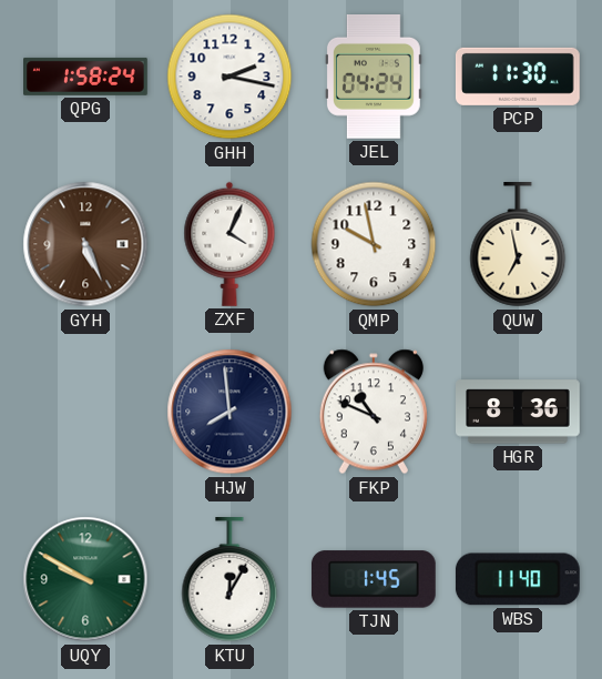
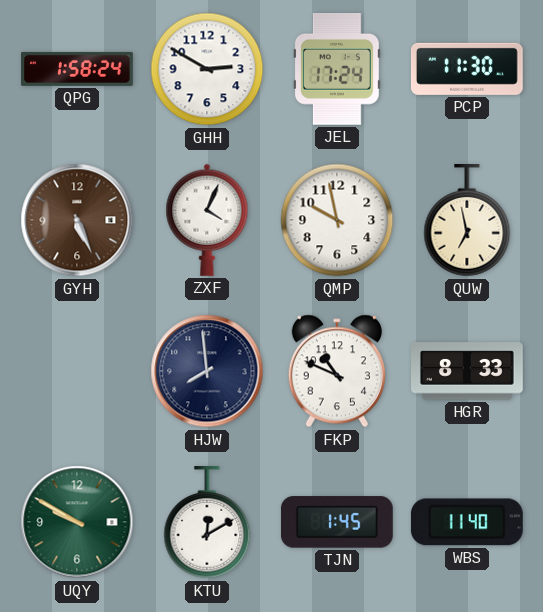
GHH: 2:17 -> 2:50 (207, 69)
JEL: 04:24 -> 17:24 (337, 70)
HGR: 8:36 -> 8:33 (468, 371)
KTU: 12:05 -> 12:10 (207, 523)
